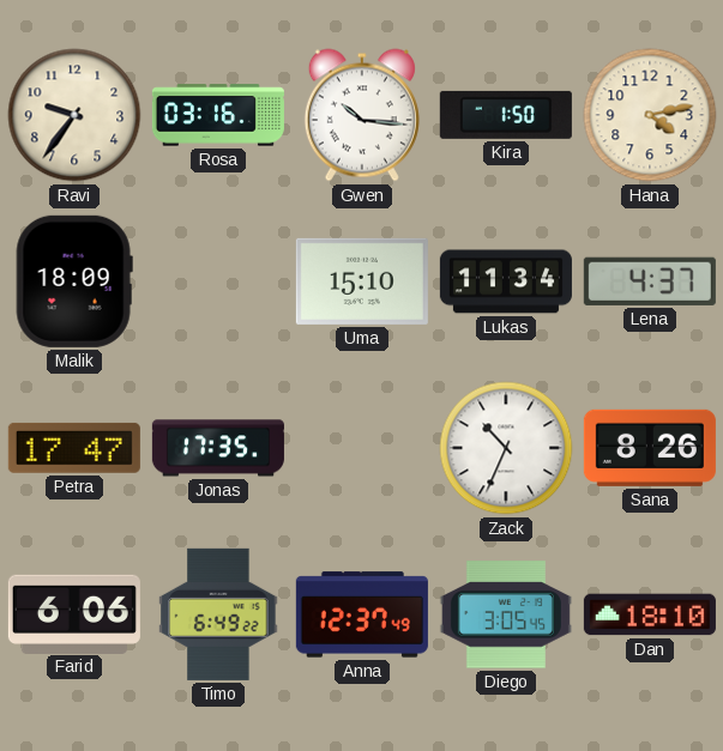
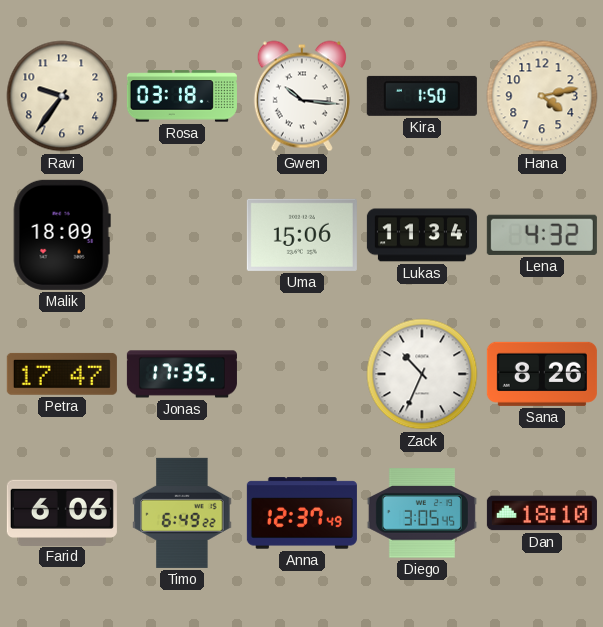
Rosa: 03:16 -> 03:18 (182, 96)
Uma: 15:10 -> 15:06 (302, 235)
Lena: 4:37 -> 4:32 (542, 235)
